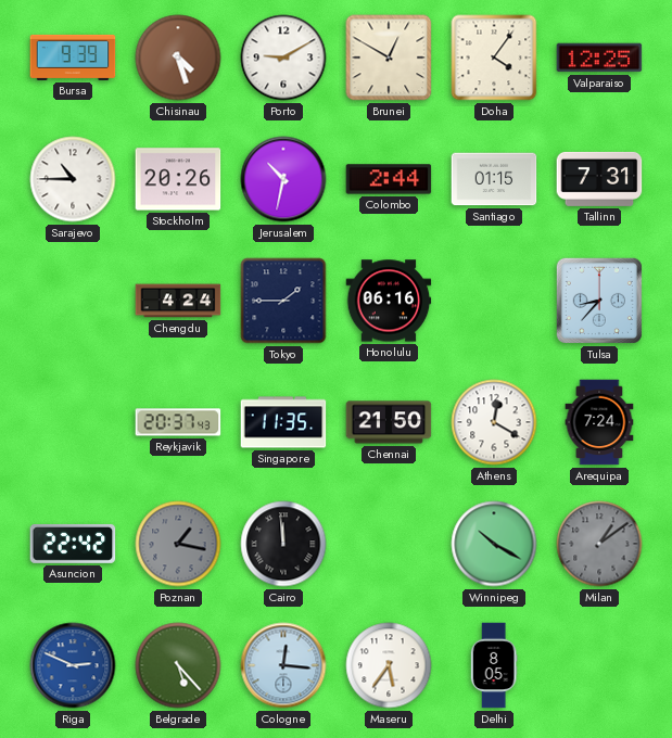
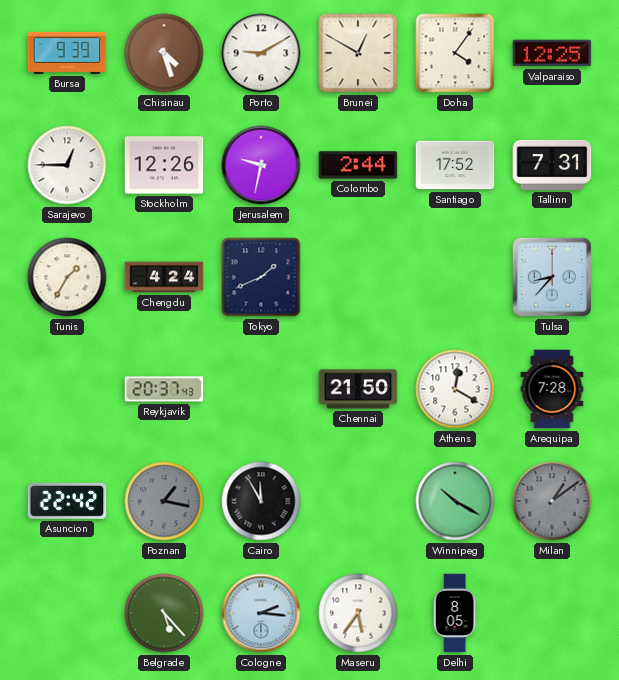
Sarajevo: 10:45 -> 12:45 (67, 165)
Stockholm: 20:26 -> 12:26 (164, 165)
Jerusalem: 10:32 -> 9:32 (261, 165)
Santiago: 01:15 -> 17:52 (455, 165)
Tunis: none -> 1:35 (67, 277)
Tokyo: 1:45 -> 1:41 (261, 277)
Honolulu: 06:16 -> none (389, 301)
Singapore: 11:35 -> none (283, 422)
Arequipa: 7:24 -> 7:28 (552, 389)
Cairo: 11:59 -> 11:55 (261, 501)
Riga: 2:49 -> none (73, 665)
Cologne: 12:16 -> 2:16 (261, 613)
